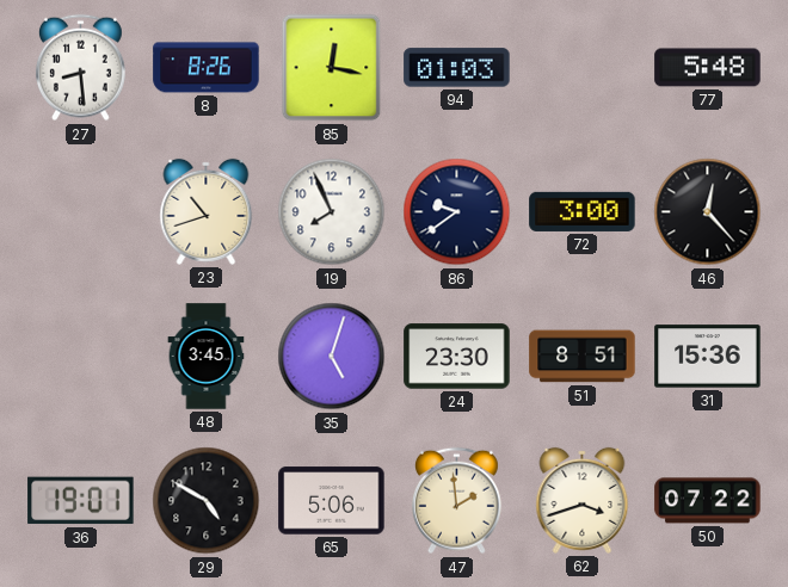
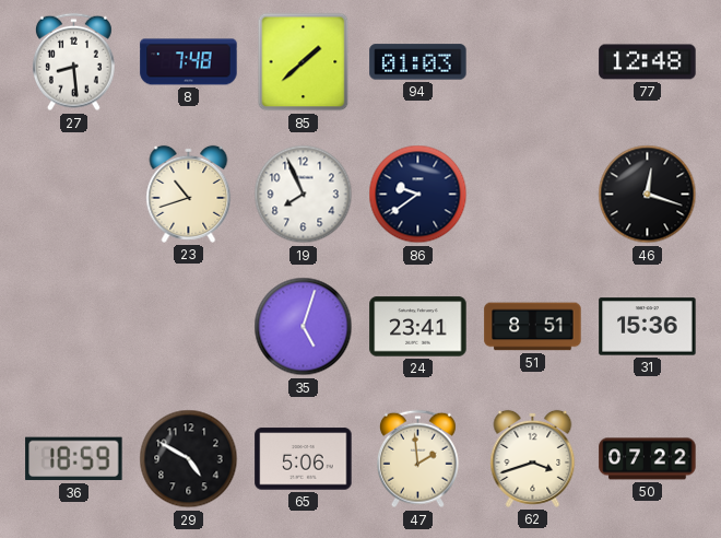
8: 8:26 -> 7:48 (189, 62)
85: 12:17 -> 1:38 (304, 62)
77: 5:48 -> 12:48 (648, 62)
72: 3:00 -> none (583, 211)
46: 12:23 -> 12:18 (648, 195)
48: 3:45 -> none (207, 357)
24: 23:30 -> 23:41 (418, 327)
36: 19:01 -> 18:59 (74, 459)
